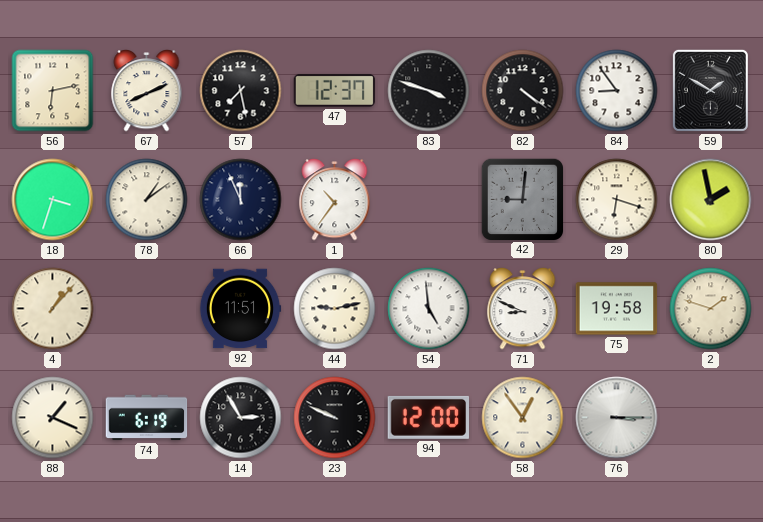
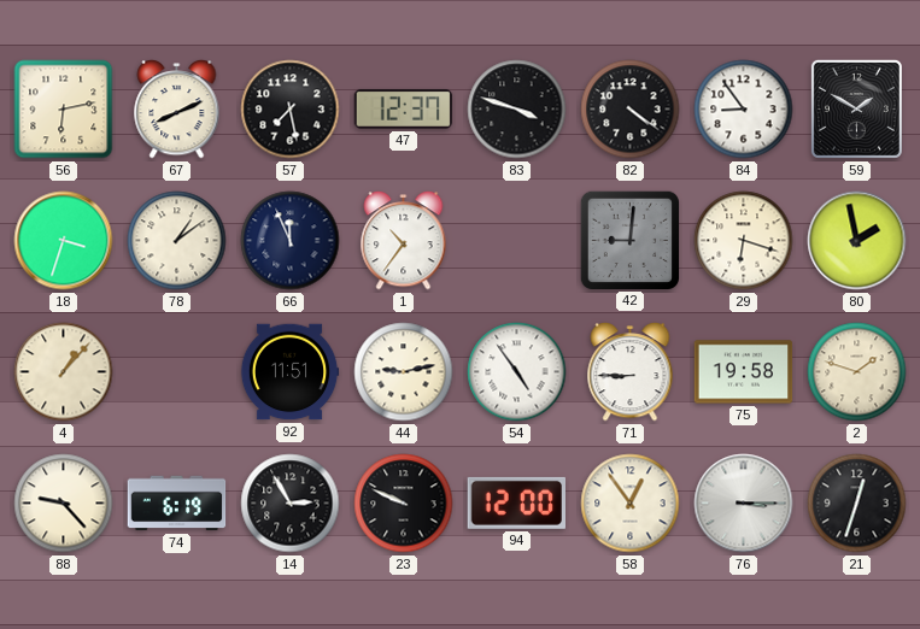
54: 4:59 -> 4:54 (517, 372)
71: 8:49 -> 8:45 (631, 372)
88: 1:19 -> 9:23 (64, 504)
21: none -> 12:33 (857, 504)
